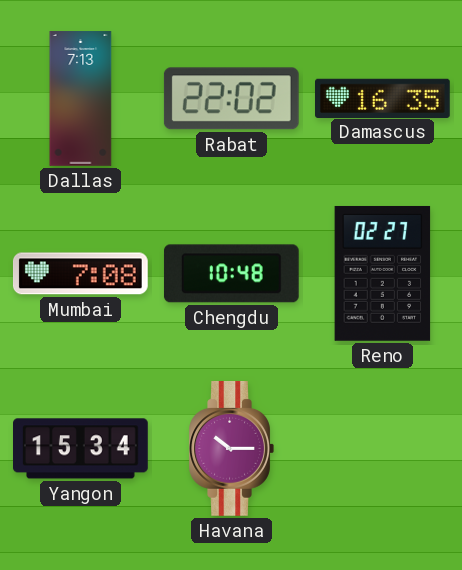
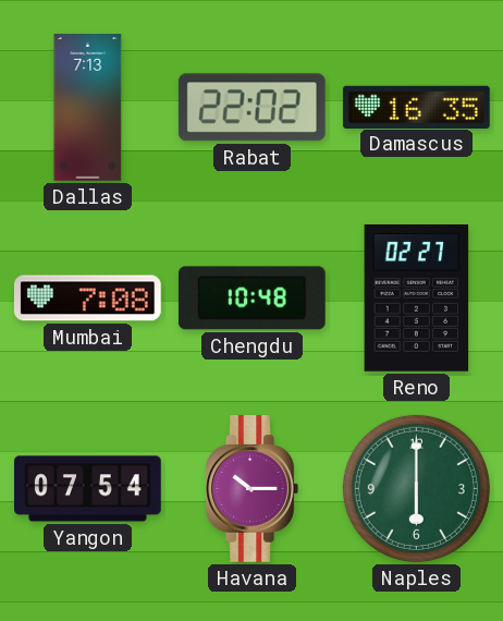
Yangon: 15:34 -> 07:54 (88, 489)
Naples: none -> 6:00 (416, 488)
